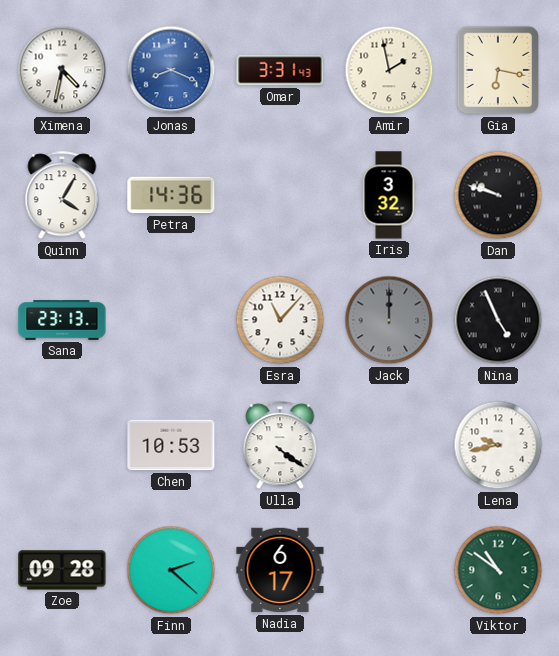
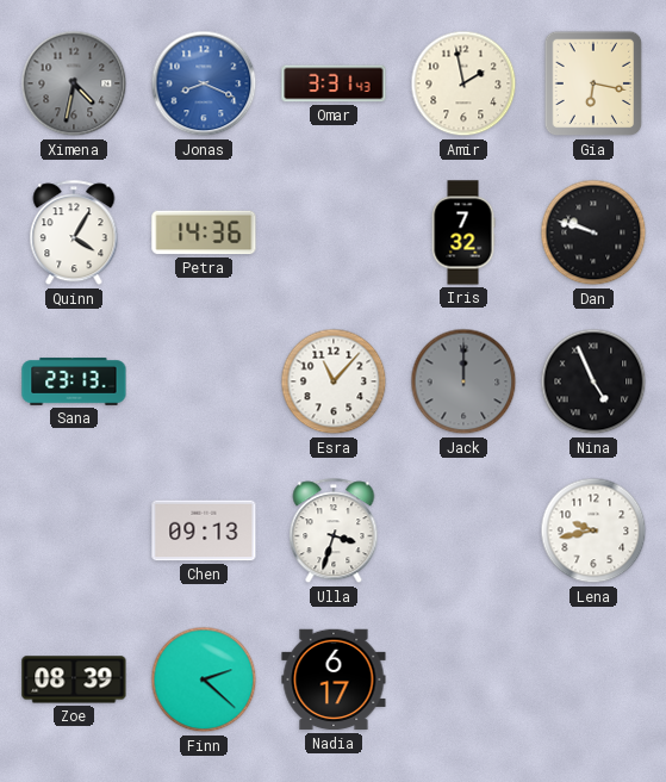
Ximena dial: white -> grey (74, 83)
Iris: 3:32 -> 7:32 (463, 232)
Chen: 10:53 -> 09:13 (204, 530)
Ulla: 4:21 -> 3:33 (334, 532)
Zoe: 09:28 -> 08:39 (74, 679)
Viktor: 10:51 -> none (498, 570)
